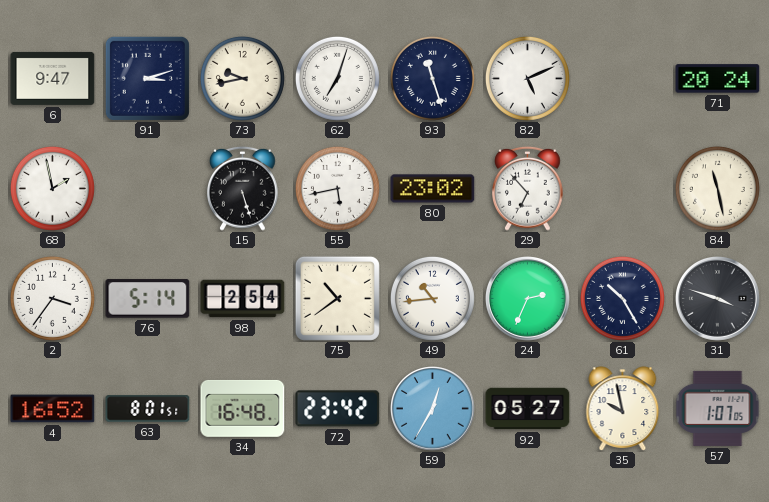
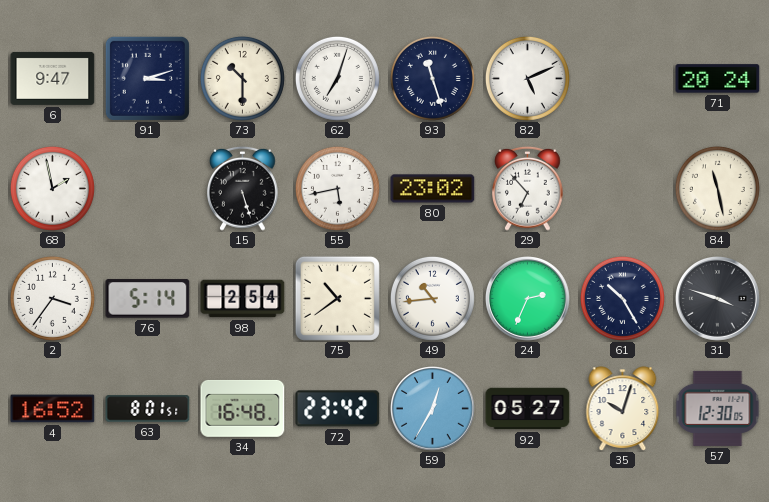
73: 9:43 -> 10:30 (242, 78)
35: 9:58 -> 10:03 (623, 409)
57: 1:07 -> 12:30 (718, 408)
